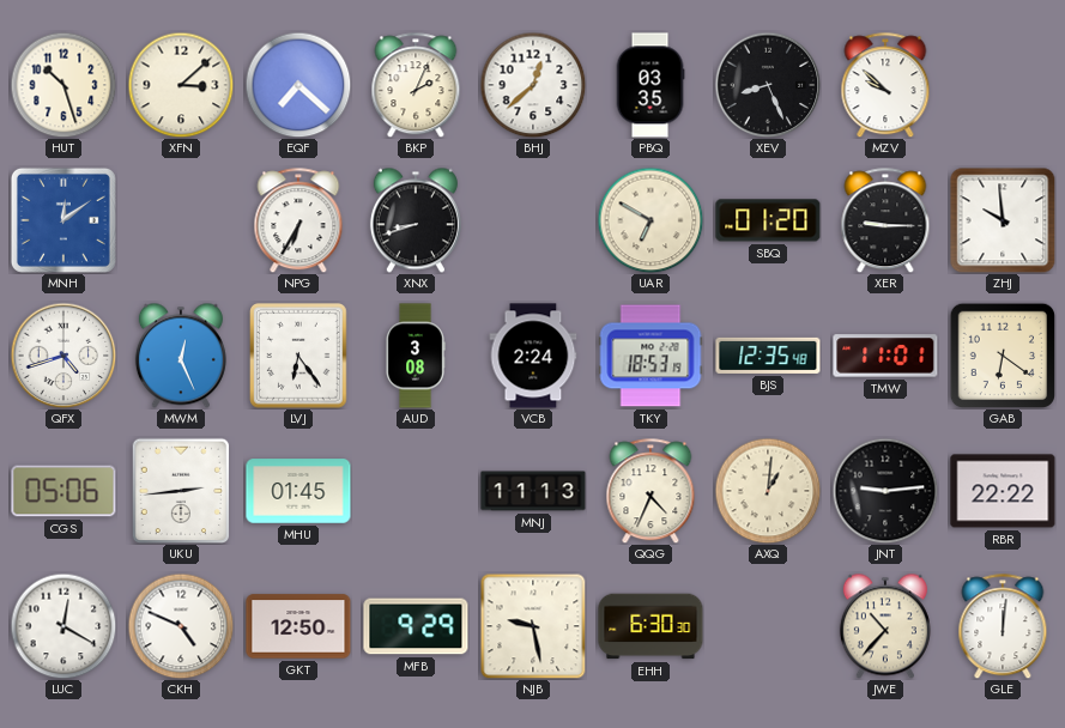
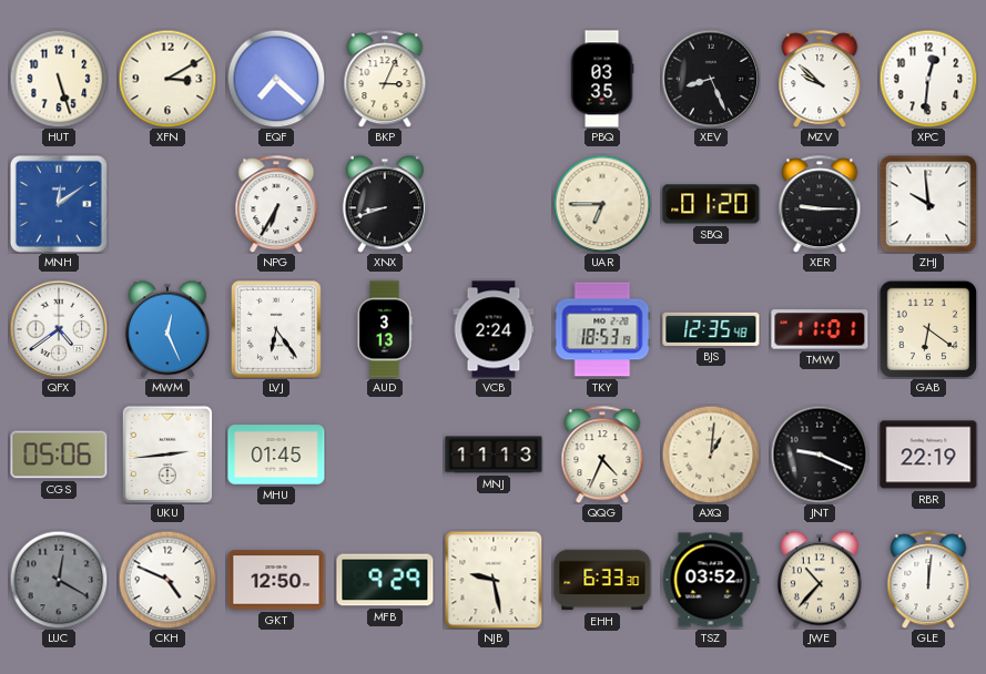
HUT: 10:27 -> 5:27 (59, 79)
XFN: 3:08 -> 3:10 (167, 79)
BKP: 2:04 -> 3:04 (385, 79)
BHJ: 12:38 -> none (533, 85)
XPC: none -> 12:31 (928, 79)
UAR: 6:50 -> 6:45 (602, 204)
QFX: 4:42 -> 4:39 (59, 329)
AUD: 3:08 -> 3:13 (385, 329)
JNT: 9:14 -> 9:19 (820, 455)
RBR: 22:22 -> 22:19 (928, 455)
LUC dial: white -> grey (59, 580)
EHH: 6:30 -> 6:33 (602, 580)
TSZ: none -> 03:52 (711, 580)
